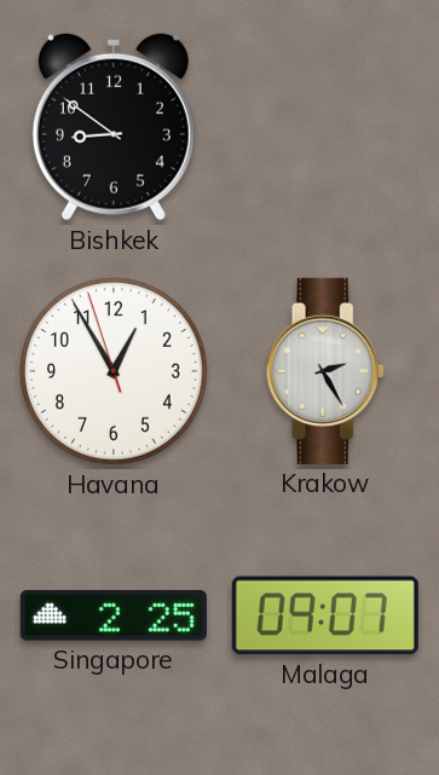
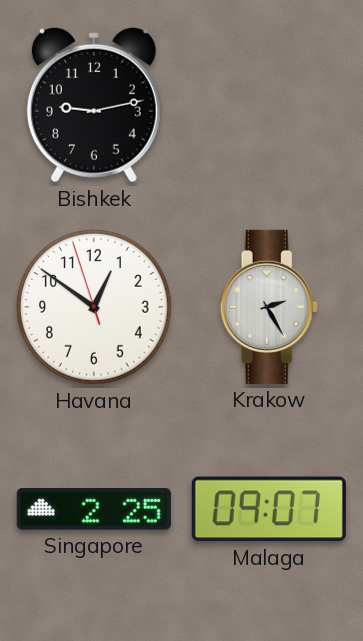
Bishkek: 8:51 -> 9:13 (94, 105)
Havana: 12:54 -> 12:50 (94, 307)
